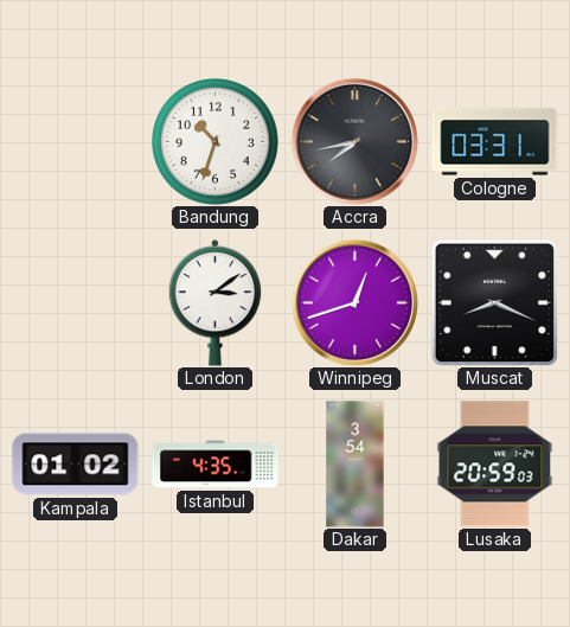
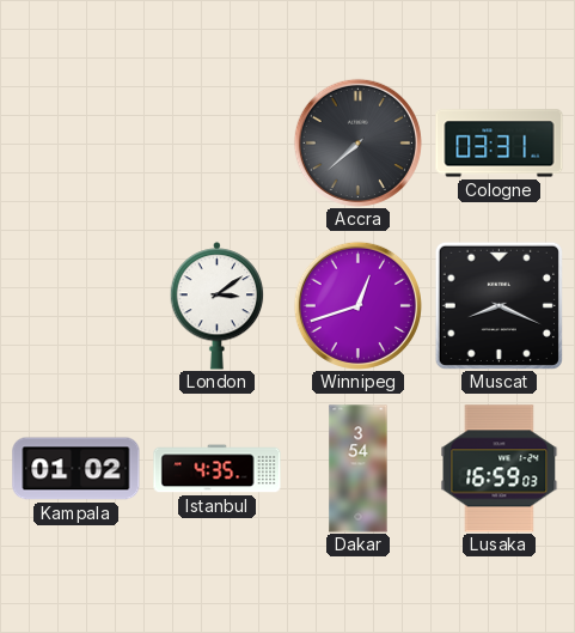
Bandung: 10:33 -> none (216, 142)
Accra: 7:43 -> 7:38 (357, 142)
Lusaka: 20:59 -> 16:59 (500, 469)
